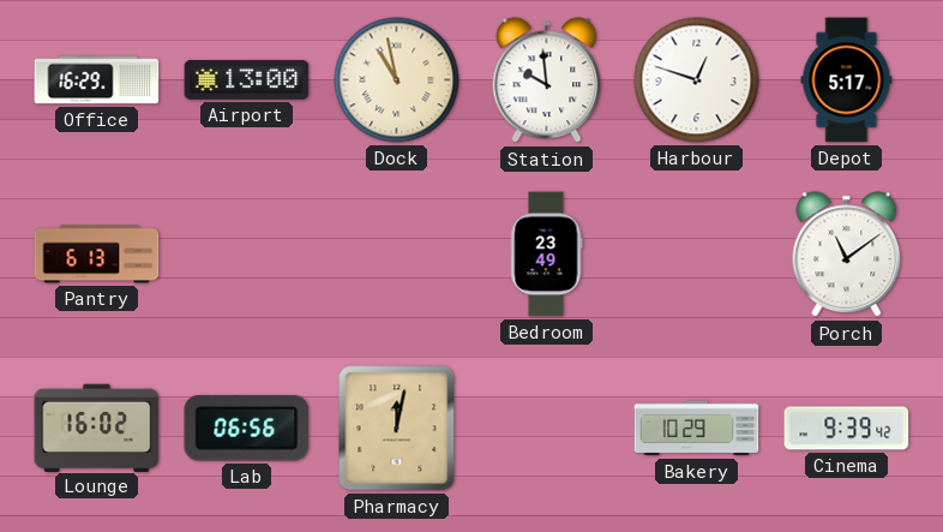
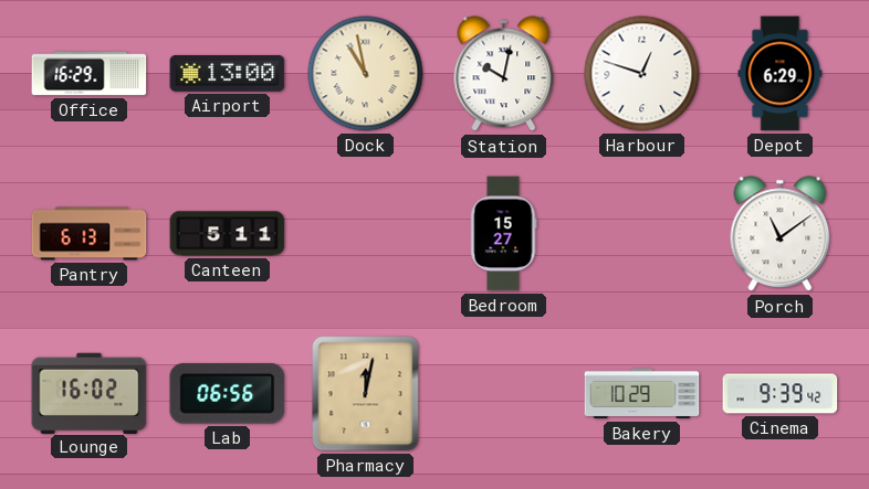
Station: 9:59 -> 10:02 (504, 74)
Depot: 5:17 -> 6:29 (781, 74)
Canteen: none -> 5:11 (228, 234)
Bedroom: 23:49 -> 15:27 (503, 234)
